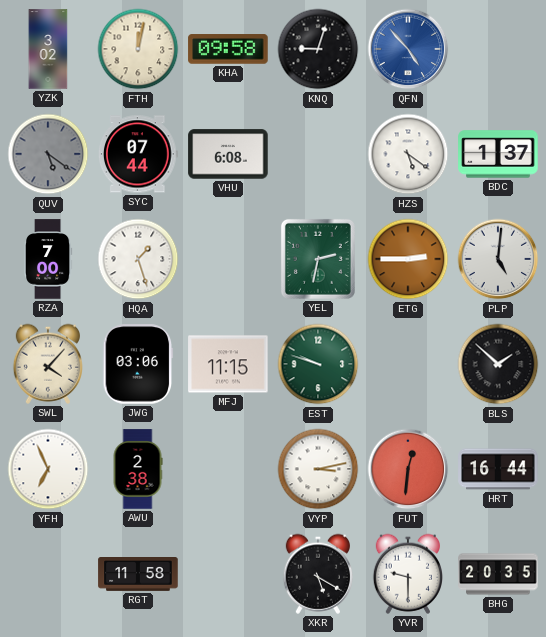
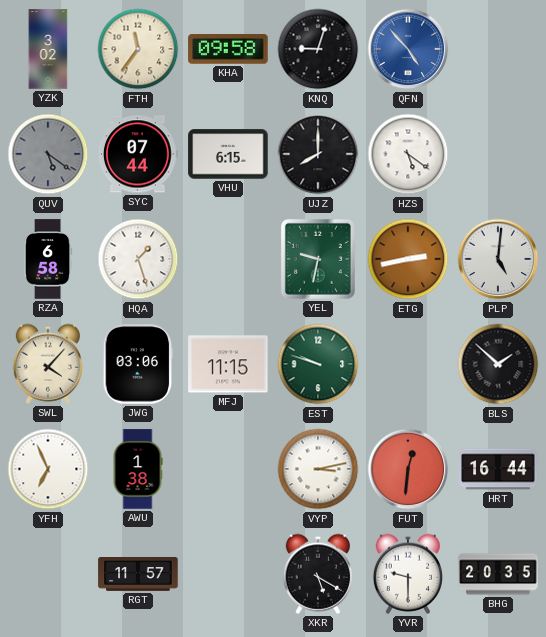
FTH: 12:02 -> 11:36 (138, 49)
VHU: 6:08 -> 6:15 (228, 154)
UJZ: none -> 8:00 (318, 154)
BDC: 1:37 -> none (498, 154)
RZA: 7:00 -> 6:58 (48, 259)
YEL: 2:32 -> 9:32 (318, 259)
ETG: 2:45 -> 2:43 (408, 259)
AWU: 2:38 -> 1:38 (138, 469)
RGT: 11:58 -> 11:57 (138, 575)
